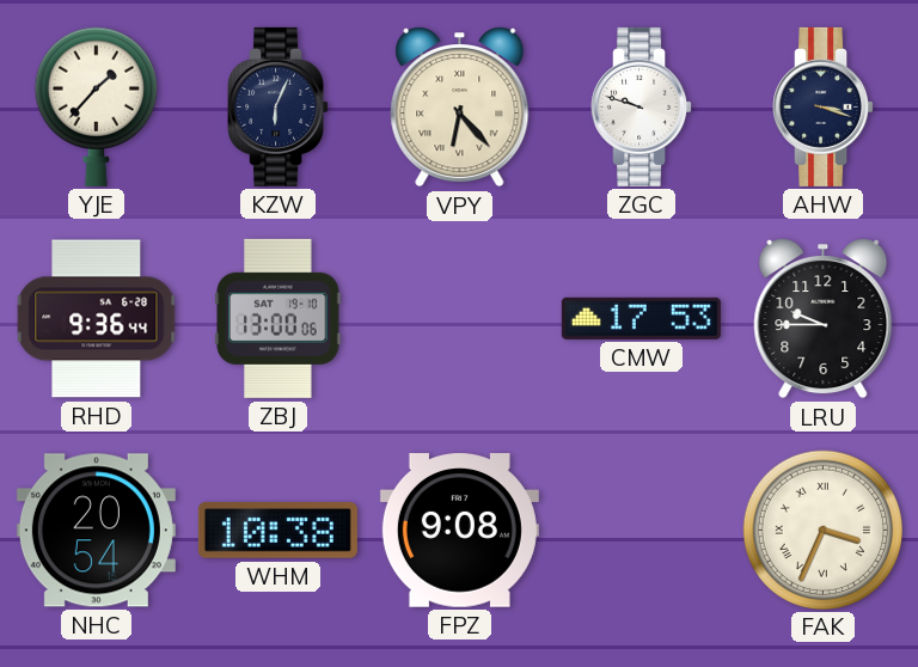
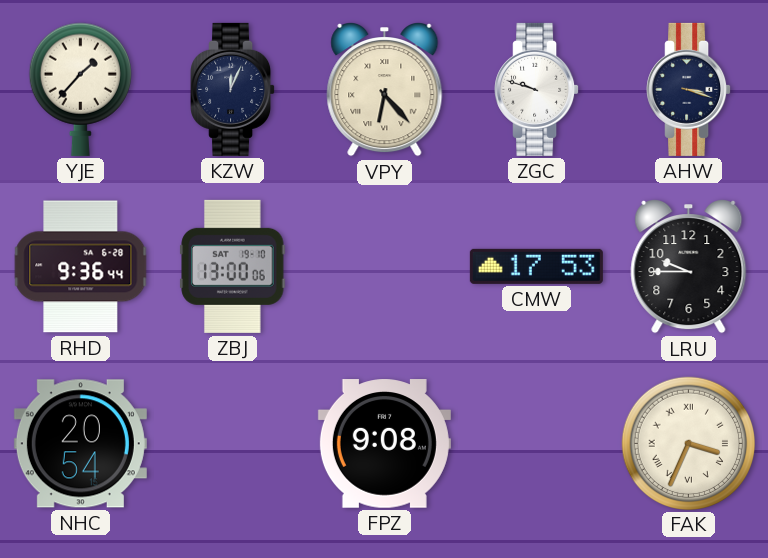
KZW: 6:04 -> 12:04 (233, 89)
WHM: 10:38 -> none (277, 531)
